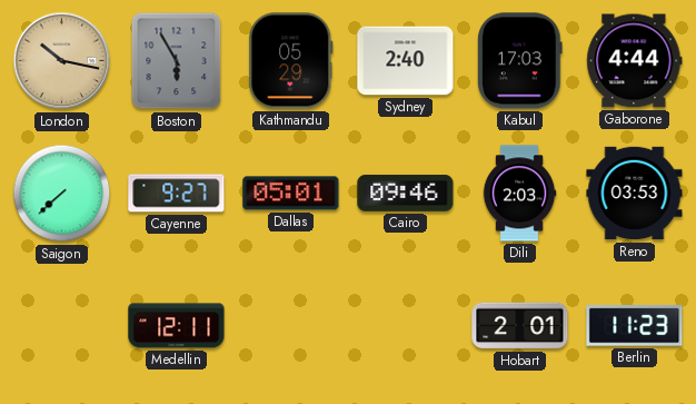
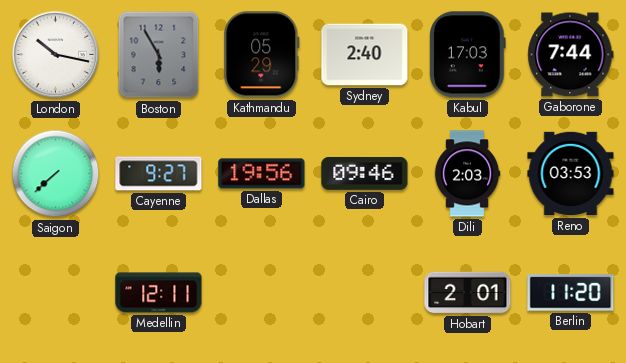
London dial: champagne -> white (56, 55)
Gaborone: 4:44 -> 7:44 (571, 55)
Dallas: 05:01 -> 19:56 (262, 174)
Berlin: 11:23 -> 11:20 (571, 293)
